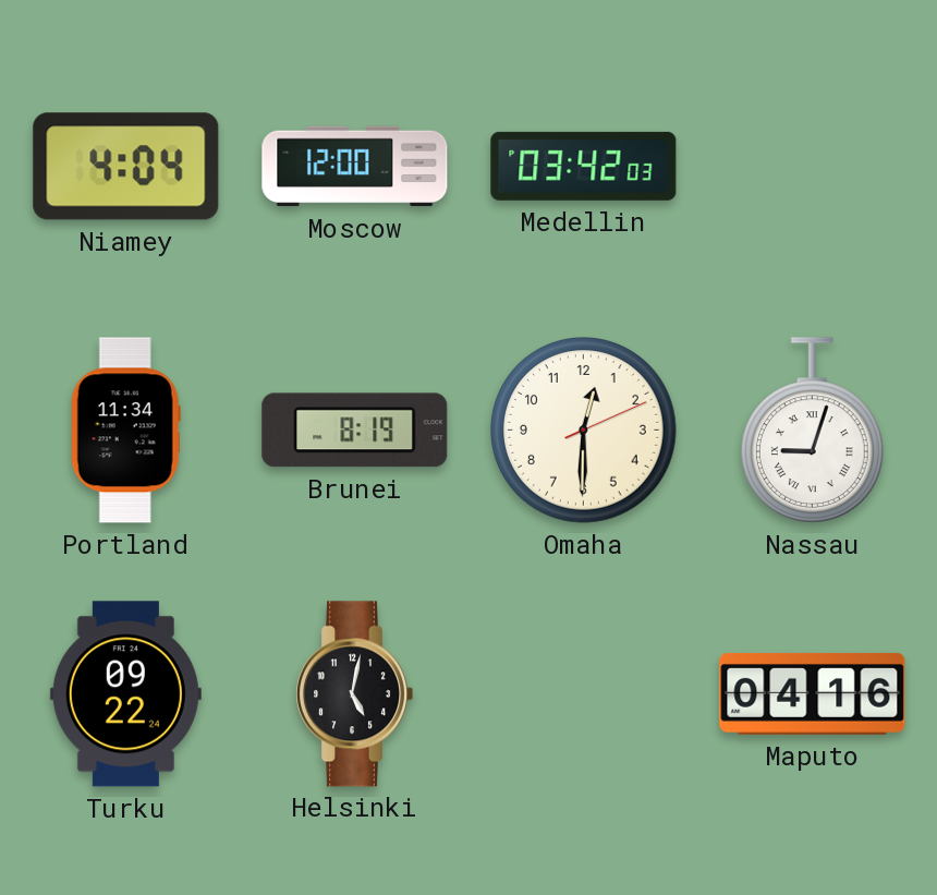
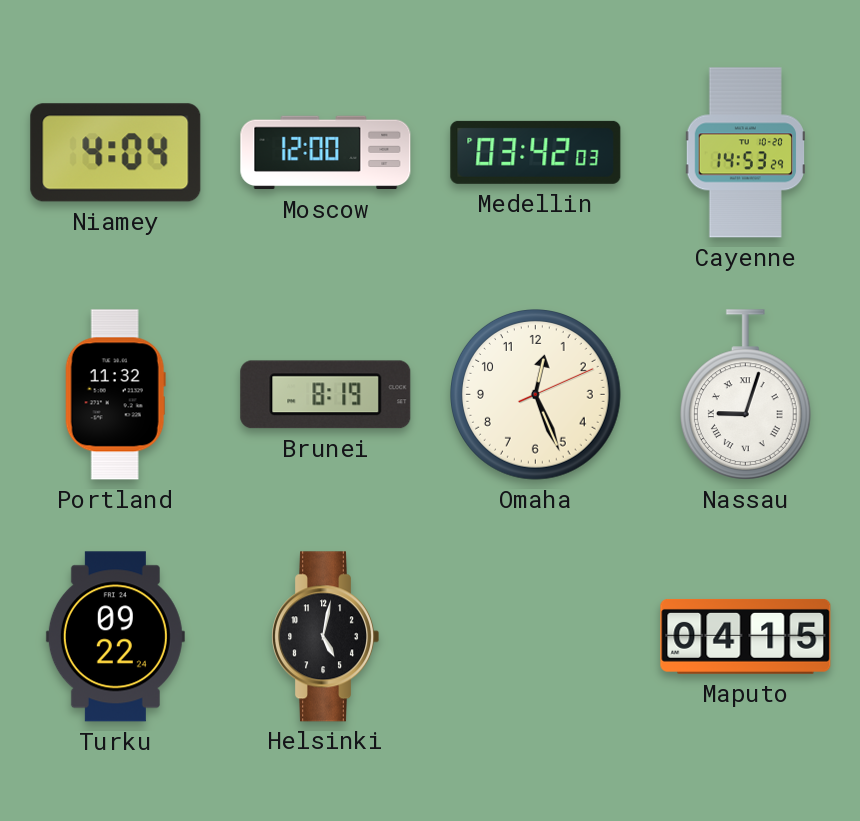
Cayenne: none -> 14:53 (745, 153)
Portland: 11:34 -> 11:32 (115, 395)
Omaha: 12:30 -> 12:26 (536, 395)
Maputo: 04:16 -> 04:15 (746, 636)
